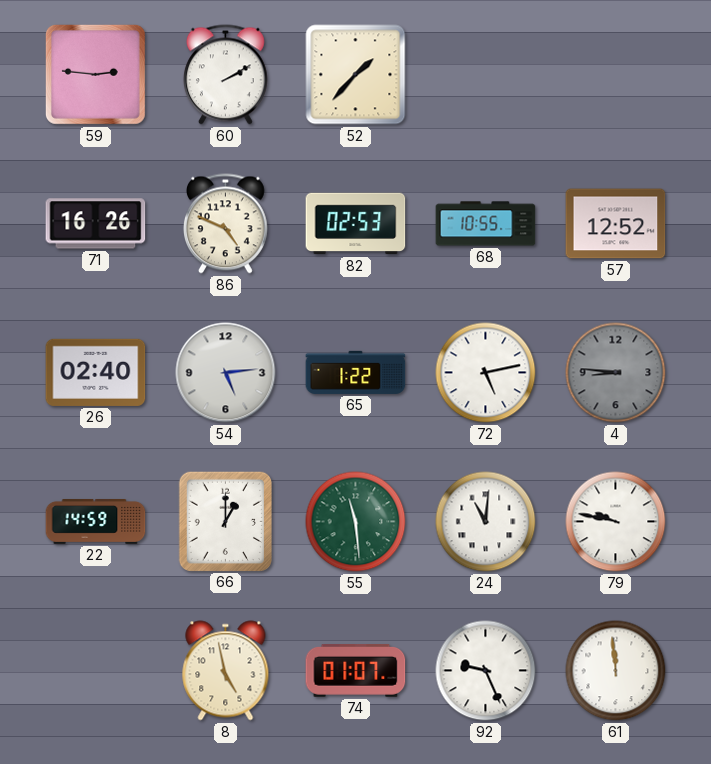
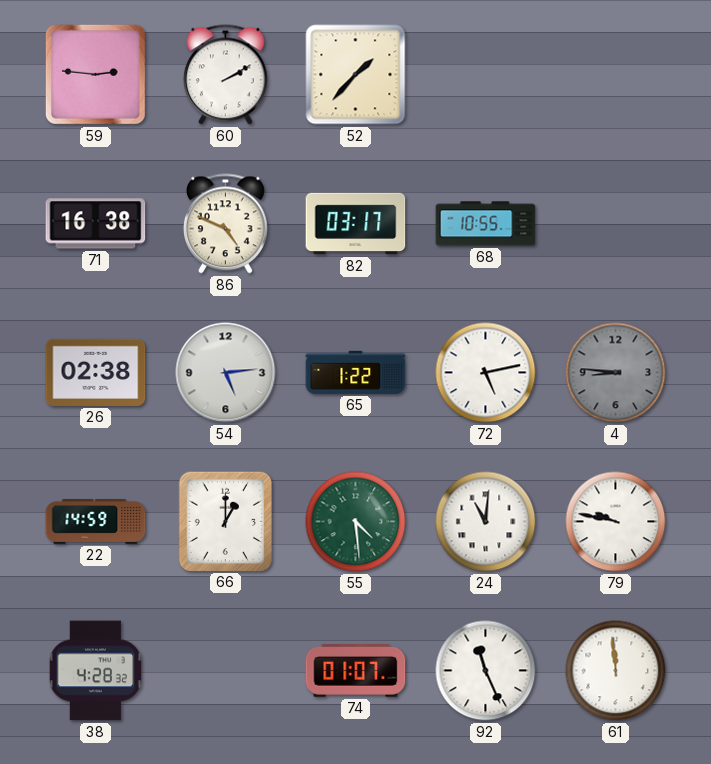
71: 16:26 -> 16:38 (96, 224)
82: 02:53 -> 03:17 (356, 224)
57: 12:52 -> none (616, 224)
26: 02:40 -> 02:38 (96, 372)
55: 11:29 -> 4:29 (356, 522)
38: none -> 4:28 (96, 671)
8: 4:58 -> none (226, 671)
92: 9:26 -> 11:26 (486, 671)
